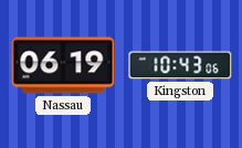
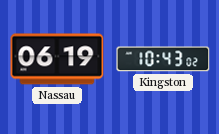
Kingston: 10:43:06 -> 10:43:02 (163, 59)
